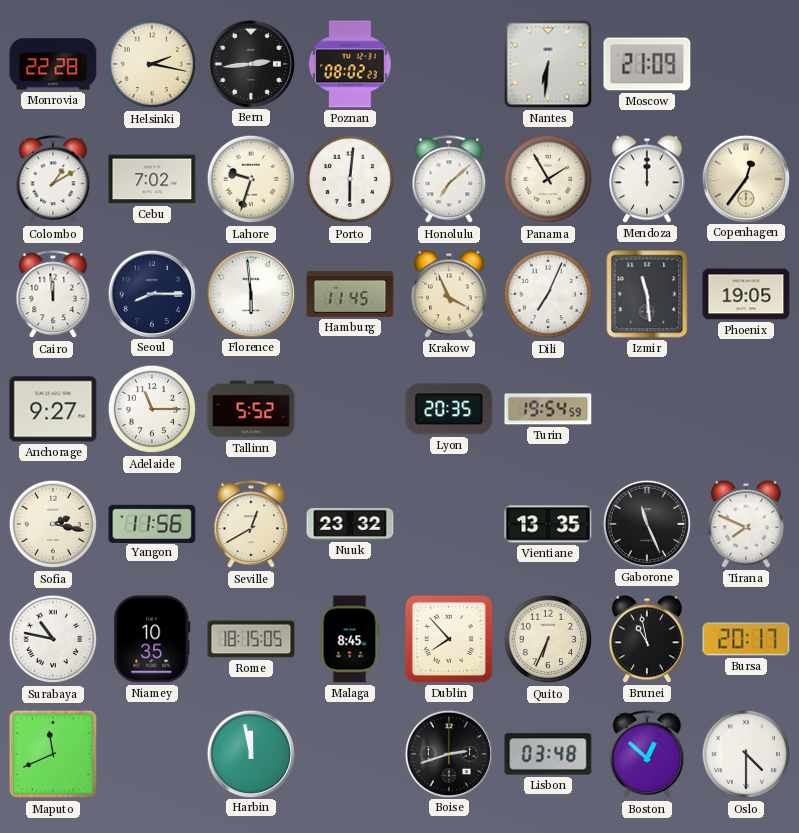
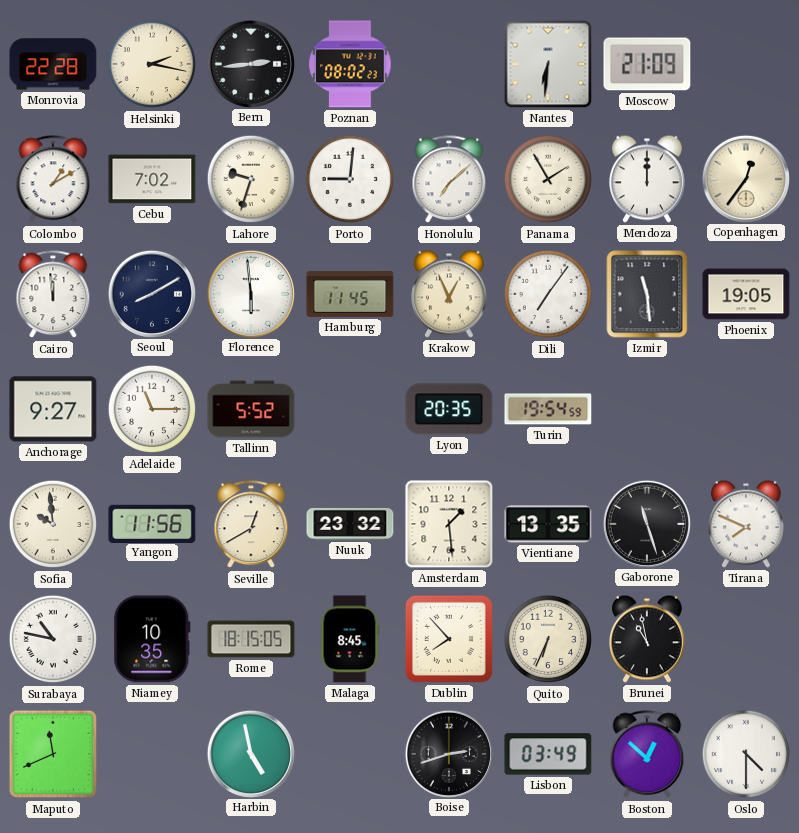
Porto: 6:01 -> 9:01 (350, 179)
Seoul: 8:15 -> 8:10 (151, 293)
Krakow: 3:56 -> 12:56 (450, 294)
Dili: 7:04 -> 7:06 (548, 294)
Sofia: 2:17 -> 9:59 (53, 524)
Amsterdam: none -> 1:29 (449, 524)
Gaborone: 11:26 -> 11:27 (646, 523)
Bursa: 20:17 -> none (746, 639)
Harbin: 11:58 -> 4:58 (250, 753)
Lisbon: 03:48 -> 03:49 (548, 754)
